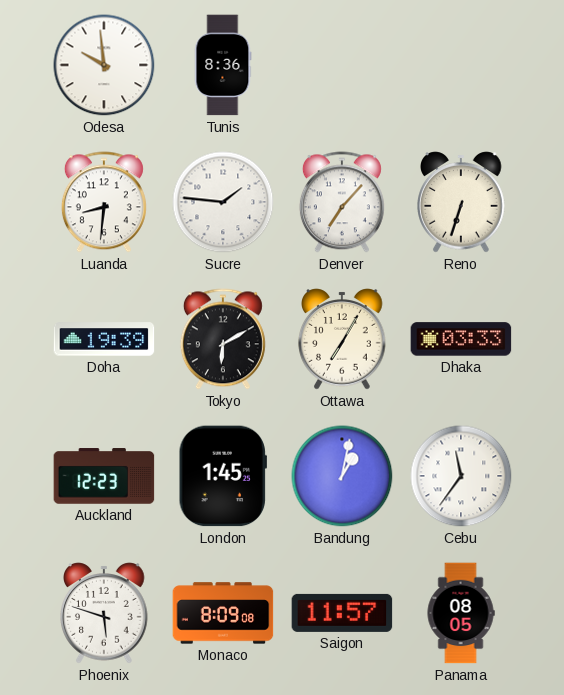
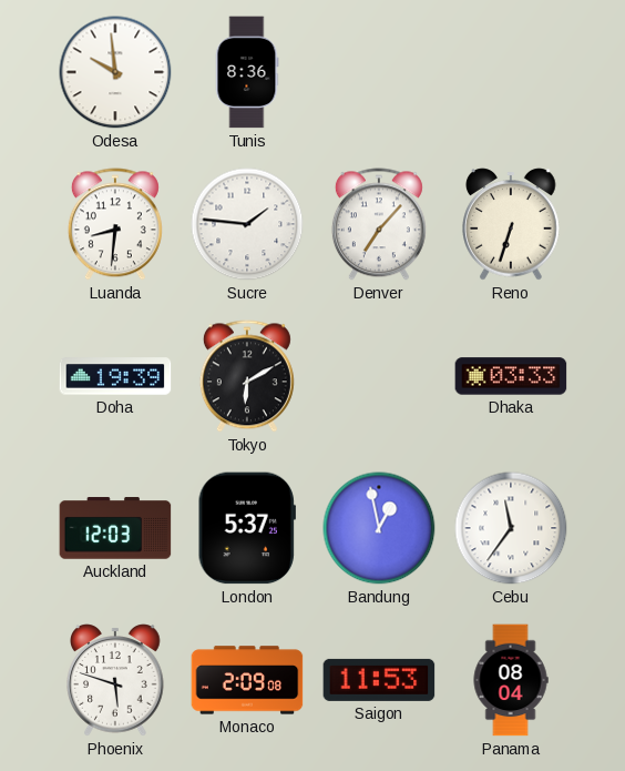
Ottawa: 7:05 -> none (342, 339)
Auckland: 12:23 -> 12:03 (115, 528)
London: 1:45 -> 5:37 (247, 528)
Bandung: 1:02 -> 12:58 (379, 528)
Monaco: 8:09 -> 2:09 (247, 680)
Saigon: 11:57 -> 11:53 (379, 680)
Panama: 08:05 -> 08:04 (511, 680)
